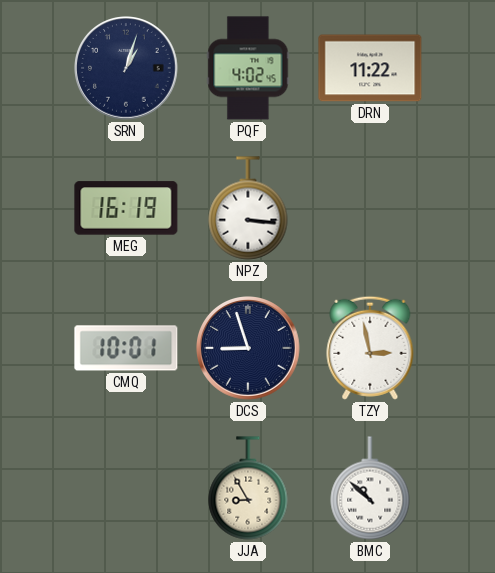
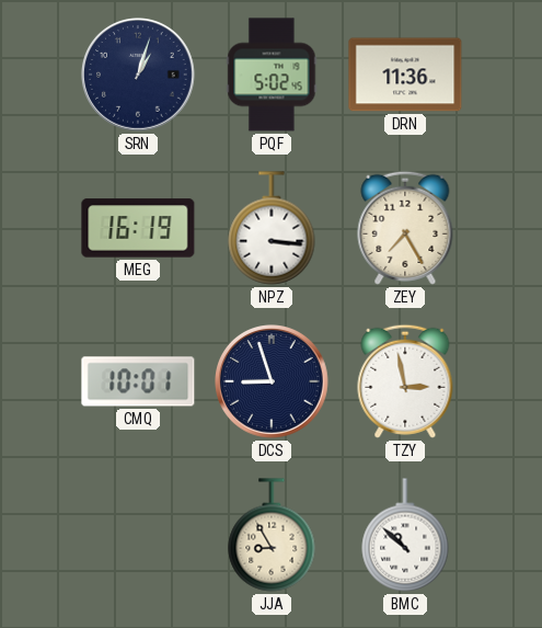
PQF: 4:02 -> 5:02 (272, 75)
DRN: 11:22 -> 11:36 (405, 75)
ZEY: none -> 7:25 (405, 228)
